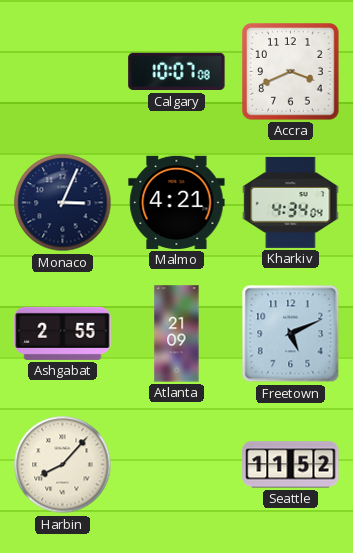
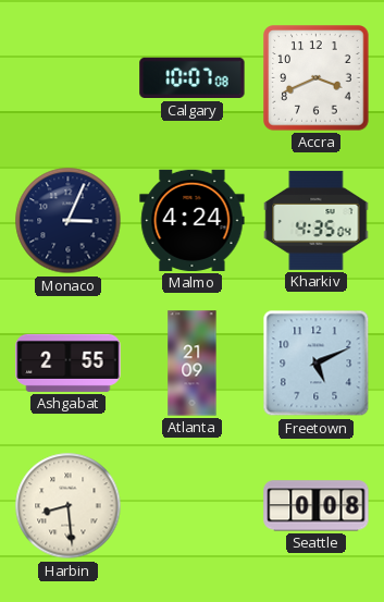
Malmo: 4:21 -> 4:24 (193, 220)
Kharkiv: 4:34 -> 4:35 (317, 220)
Harbin: 8:07 -> 8:29 (69, 506)
Seattle: 11:52 -> 0:08 (317, 506)
